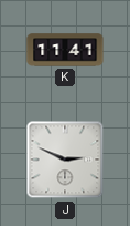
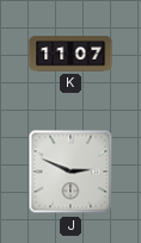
K: 11:41 -> 11:07 (70, 54)
